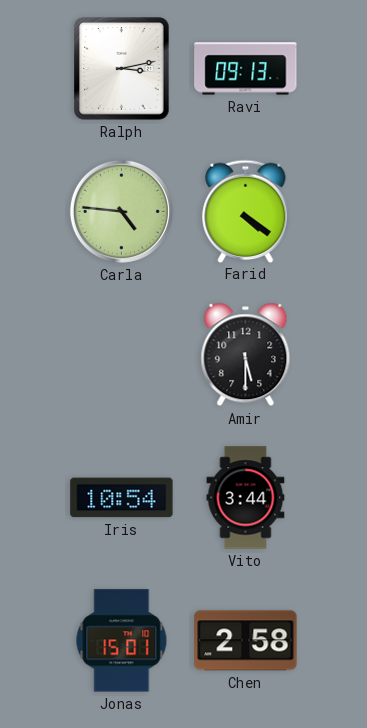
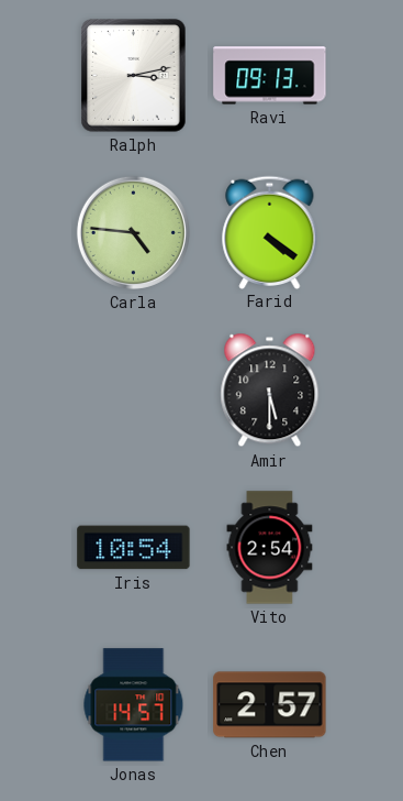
Vito: 3:44 -> 2:54 (270, 548)
Jonas: 15:01 -> 14:57 (134, 705)
Chen: 2:58 -> 2:57 (270, 705)
